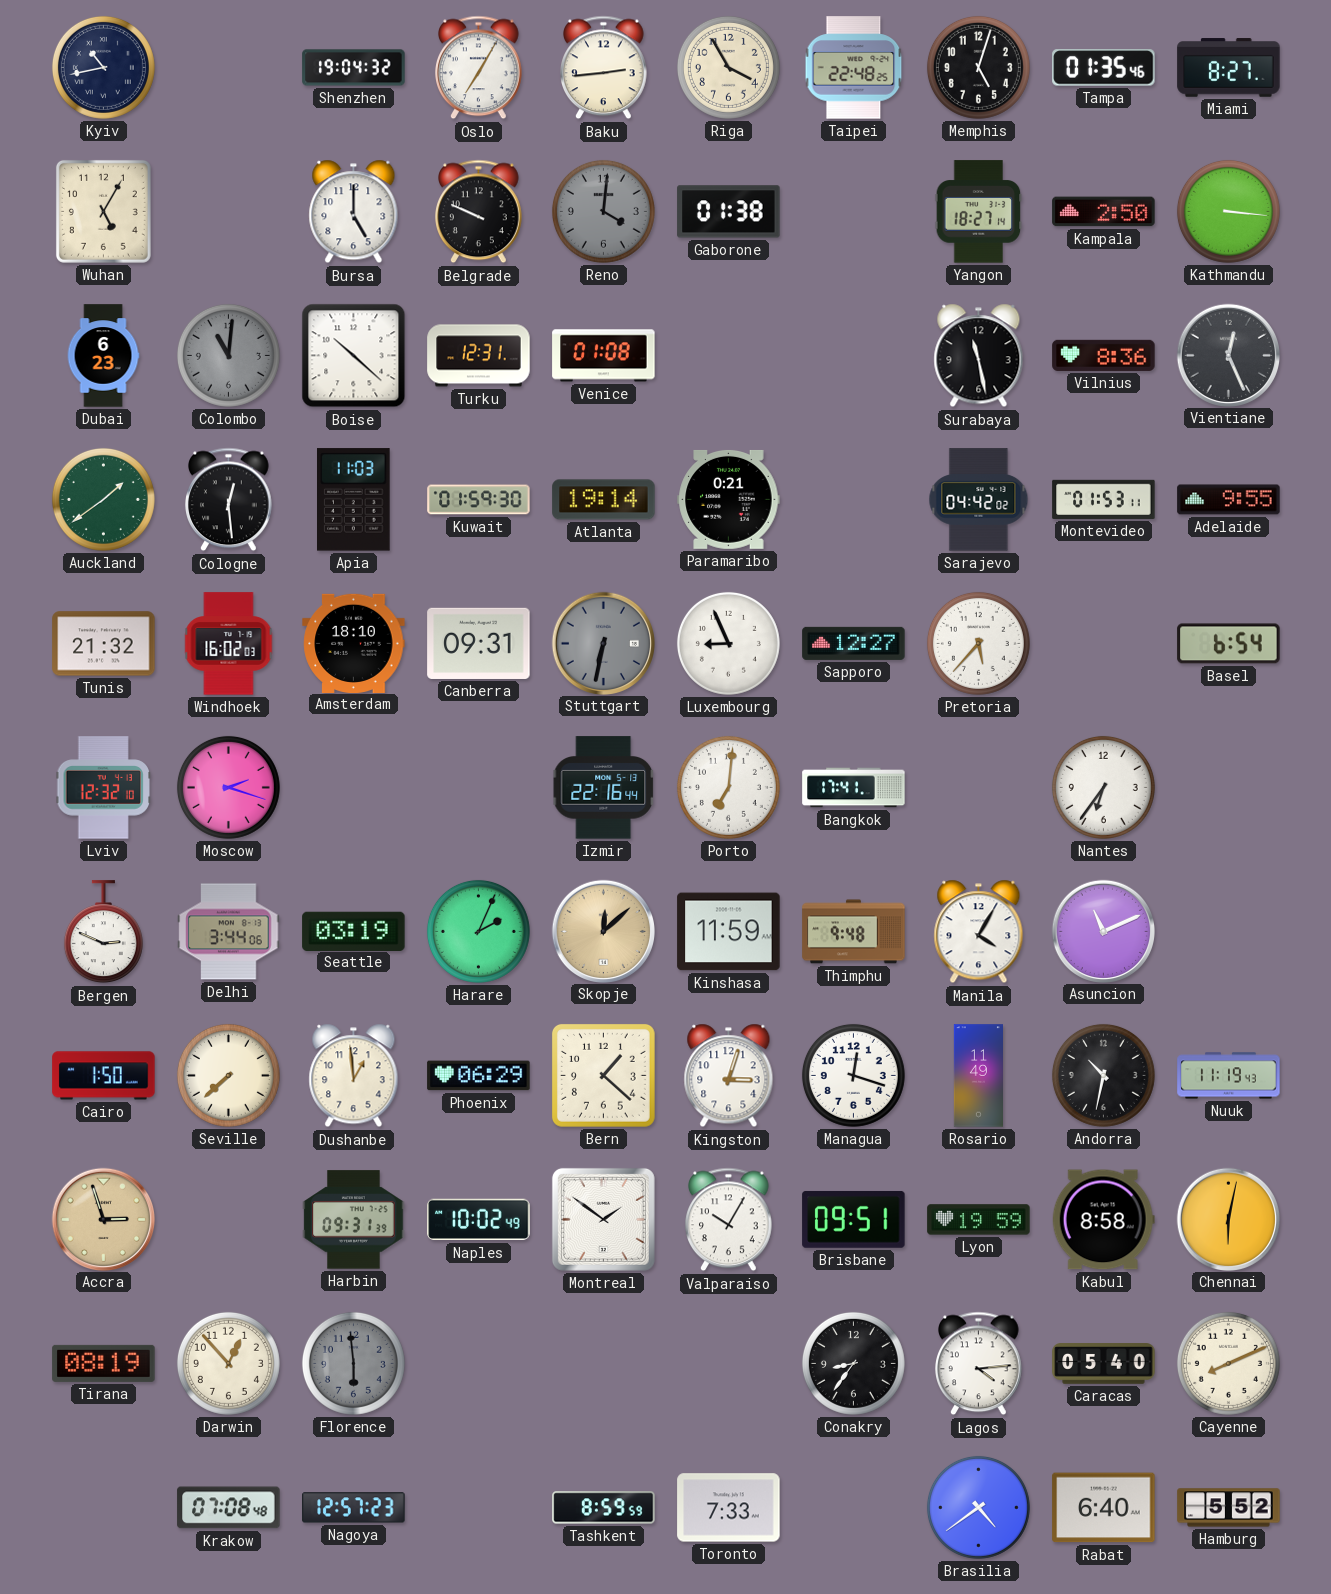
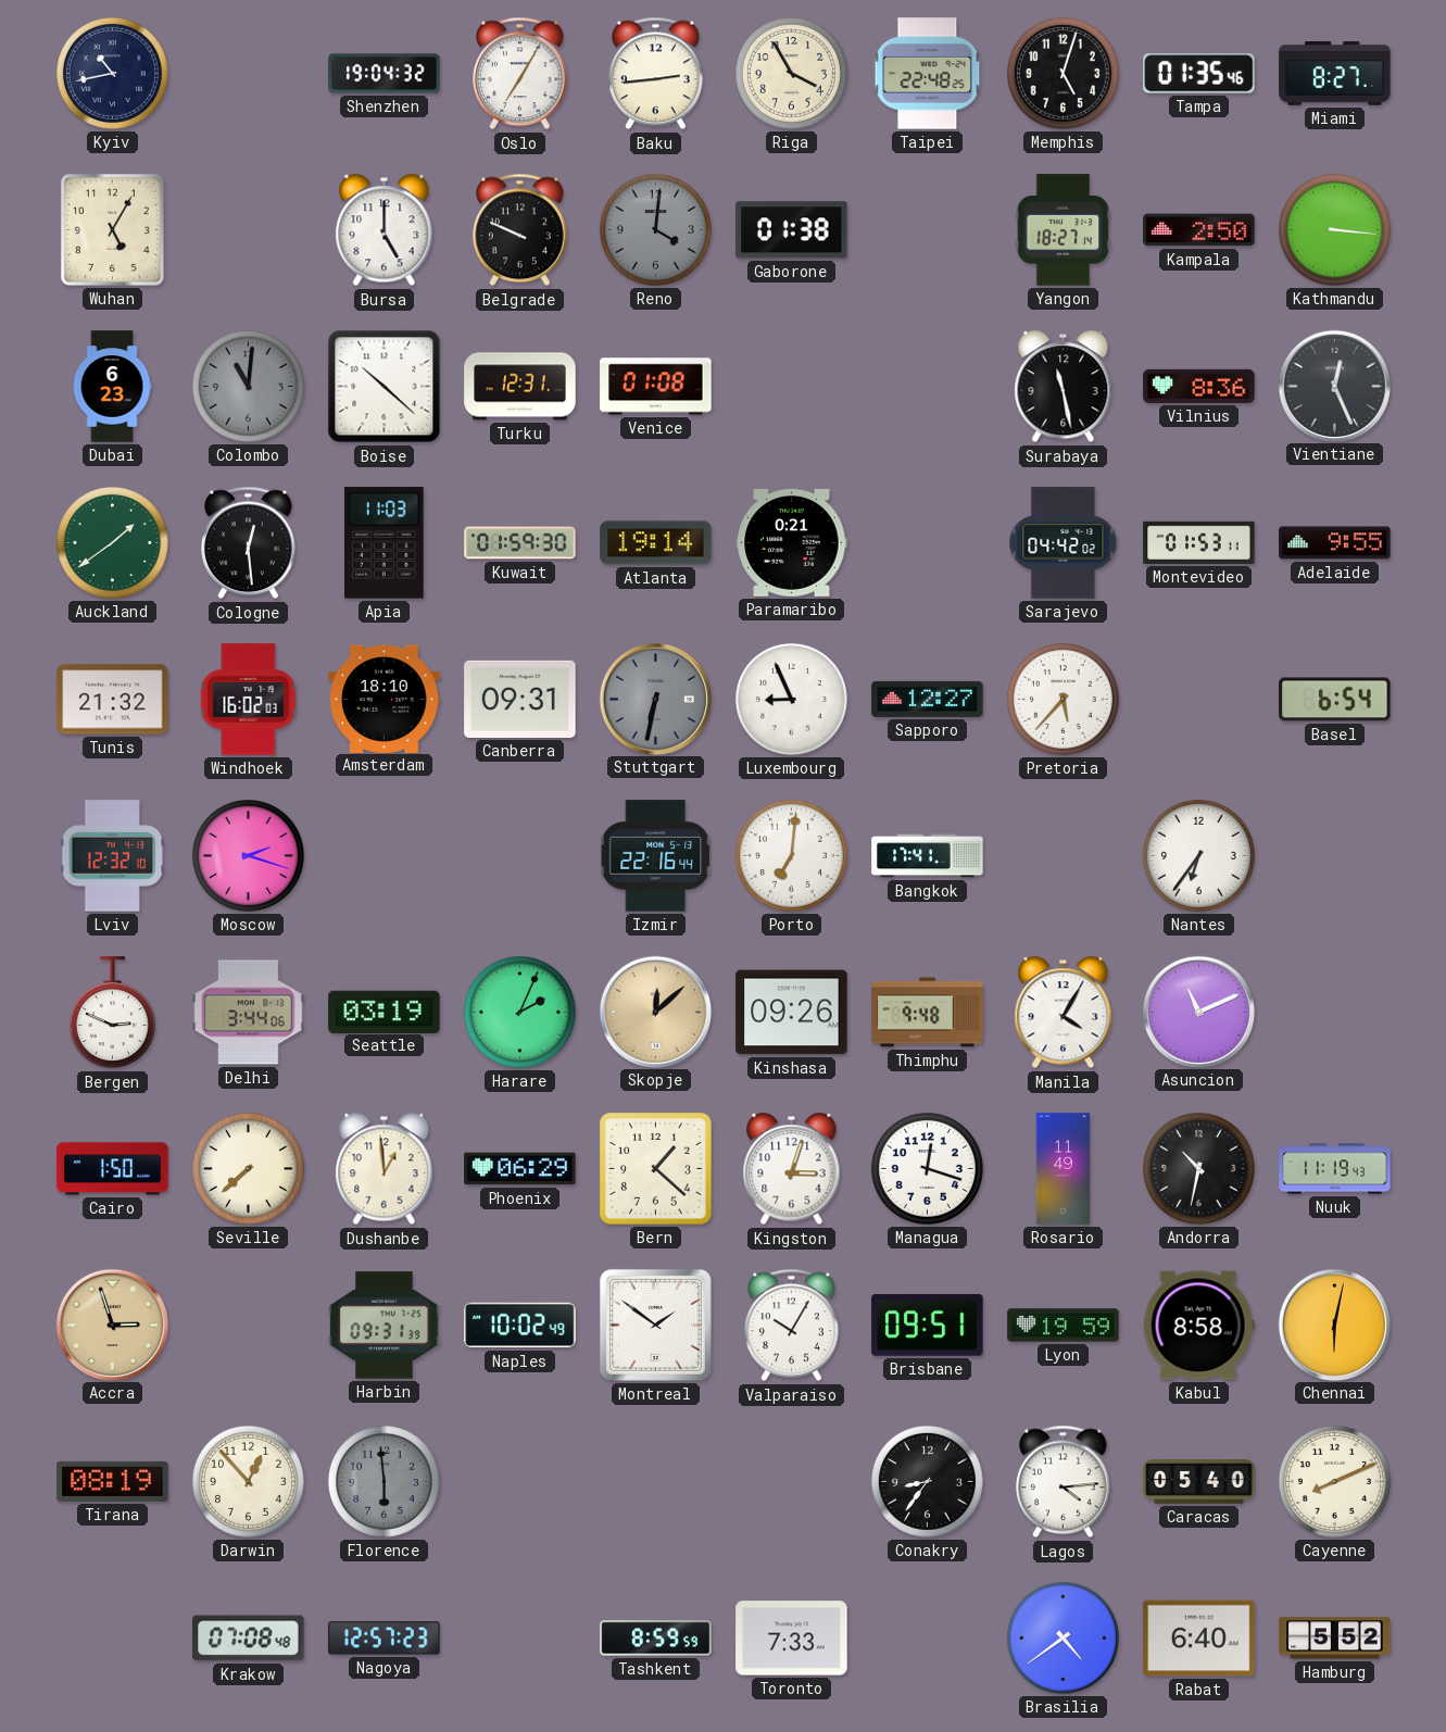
Kinshasa: 11:59 -> 09:26 (792, 1013)
